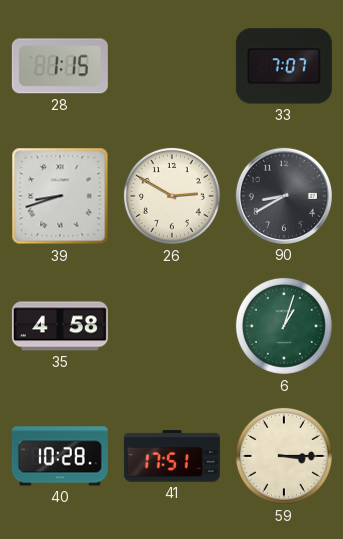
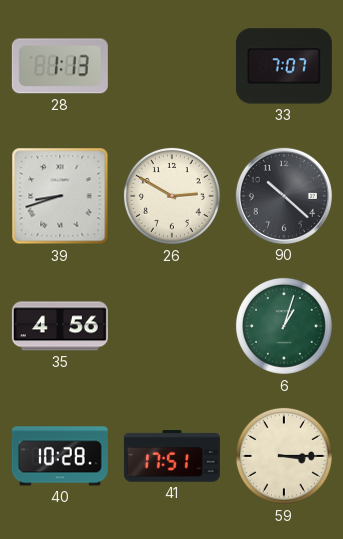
28: 1:15 -> 1:13 (60, 66)
90: 8:40 -> 10:22 (284, 196)
35: 4:58 -> 4:56 (60, 326)
